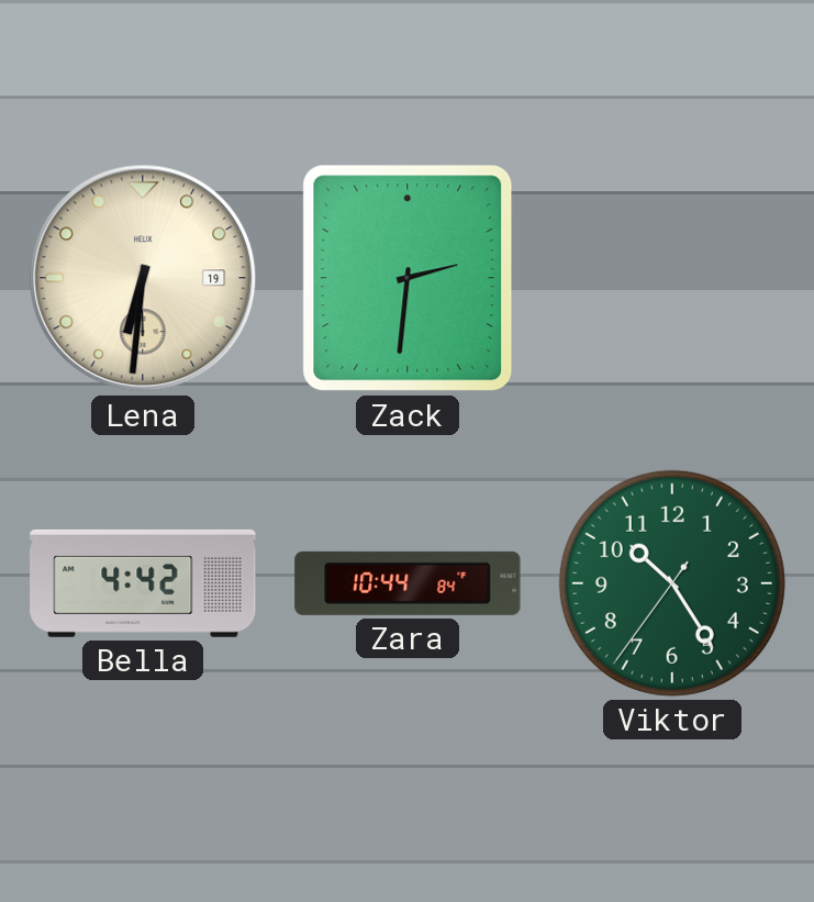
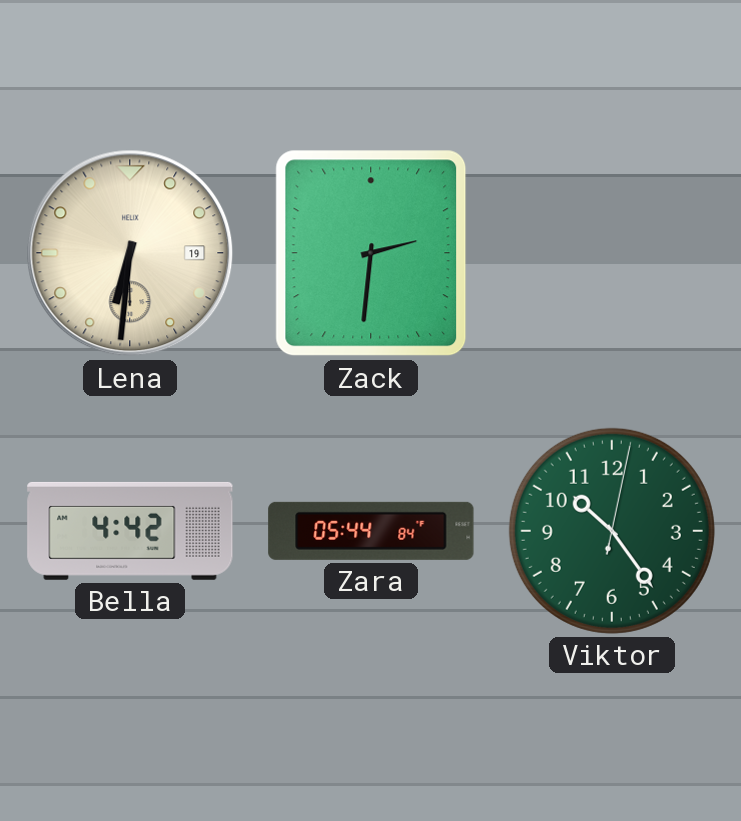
Zara: 10:44 -> 05:44 (371, 531)
Viktor: 10:24:36 -> 10:24:02 (612, 531)
